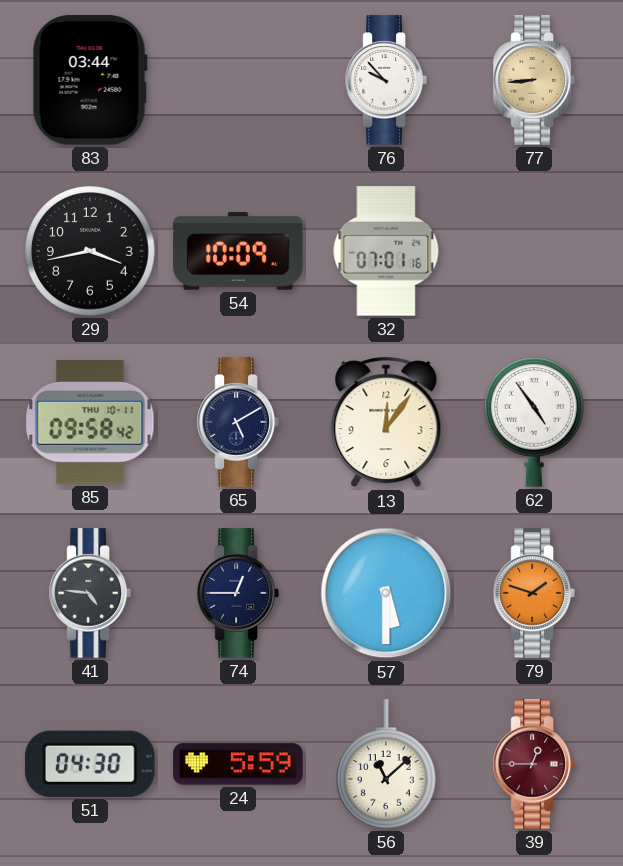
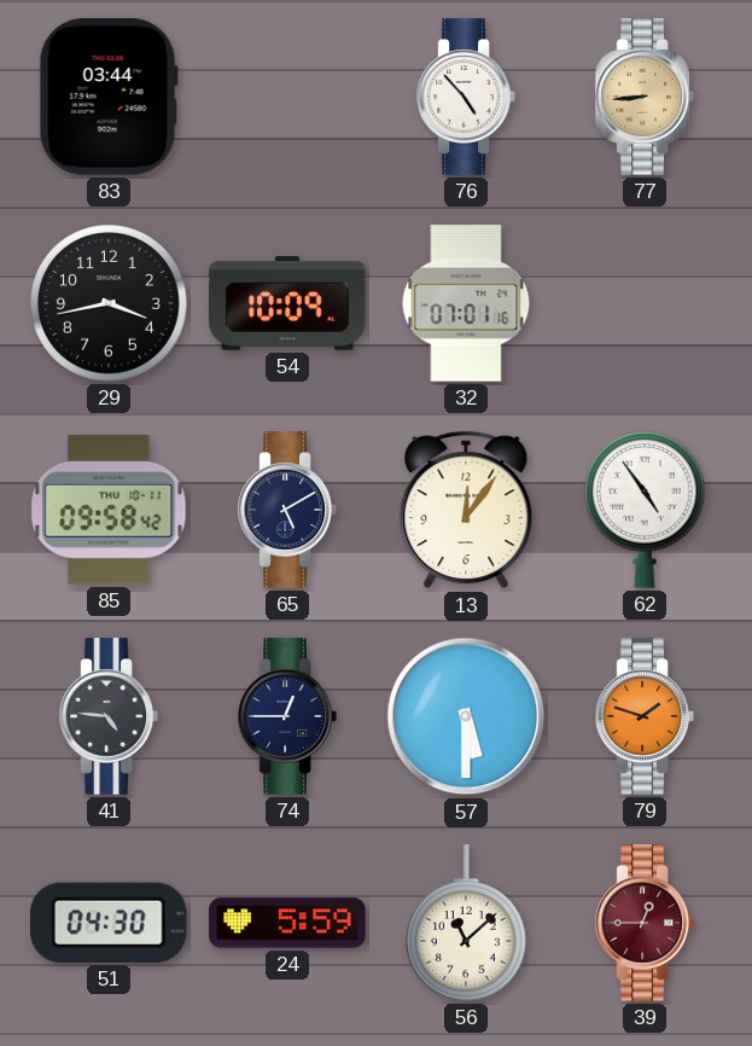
76: 9:53 -> 4:53 (466, 97)
